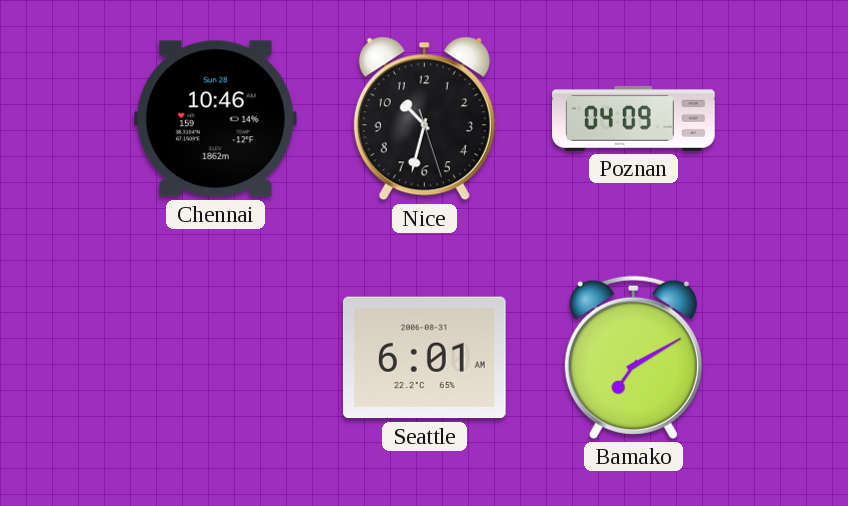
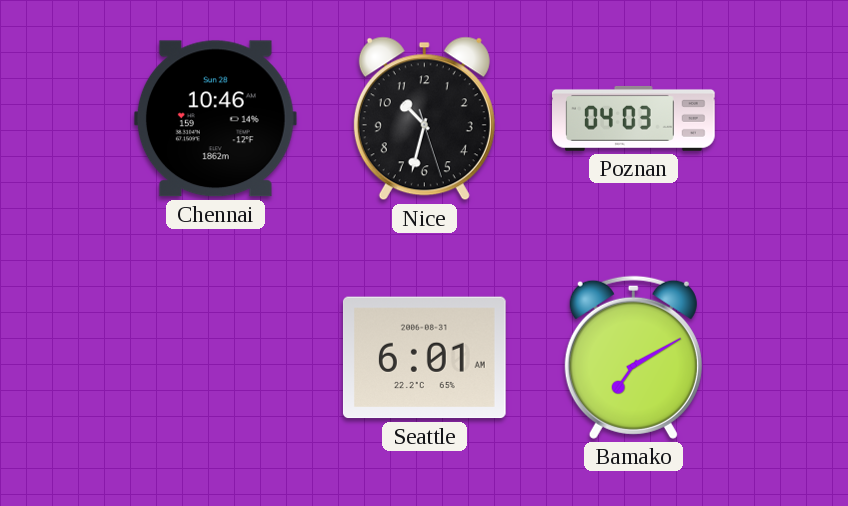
Poznan: 04:09 -> 04:03 (634, 118)
